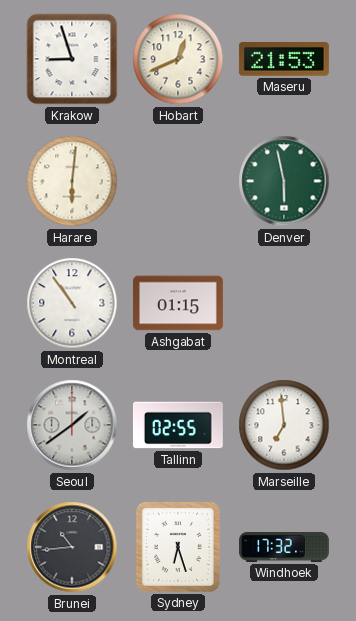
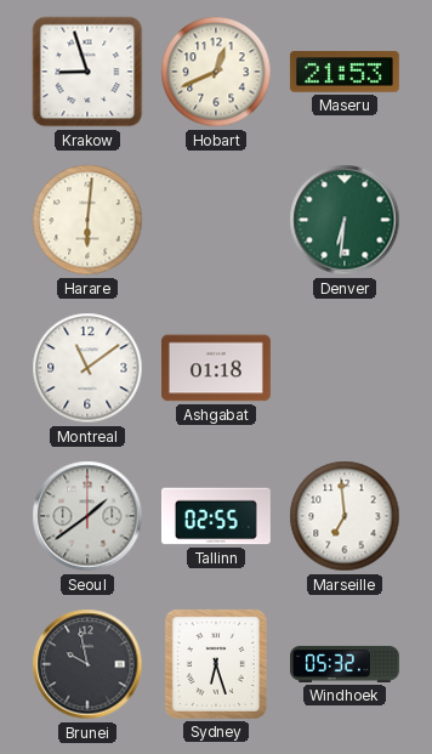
Denver: 5:58 -> 6:31 (345, 220)
Montreal: 10:54 -> 11:09 (87, 368)
Ashgabat: 01:15 -> 01:18 (216, 368)
Brunei: 10:44 -> 9:58 (87, 664)
Windhoek: 17:32 -> 05:32 (346, 664)
